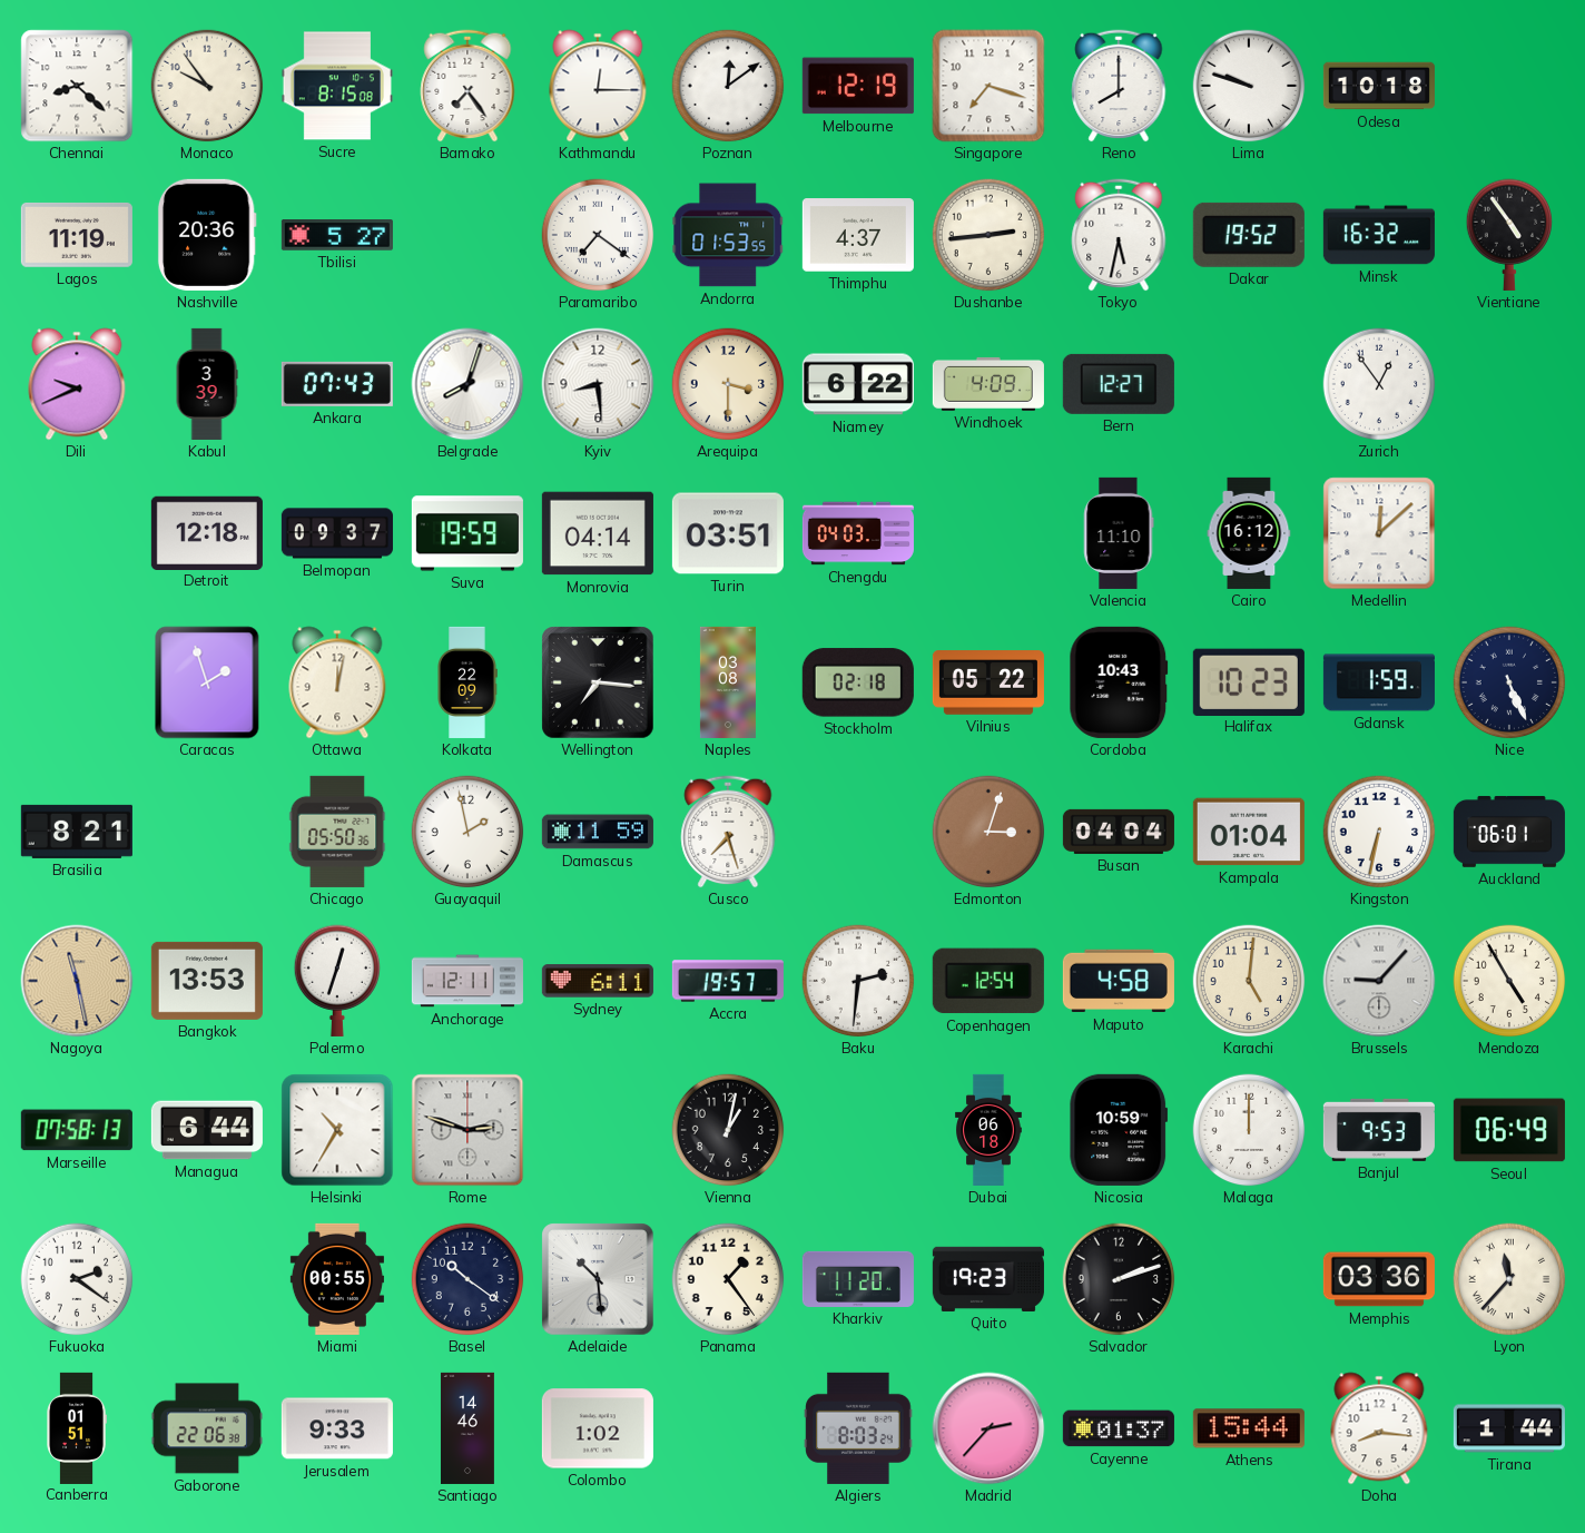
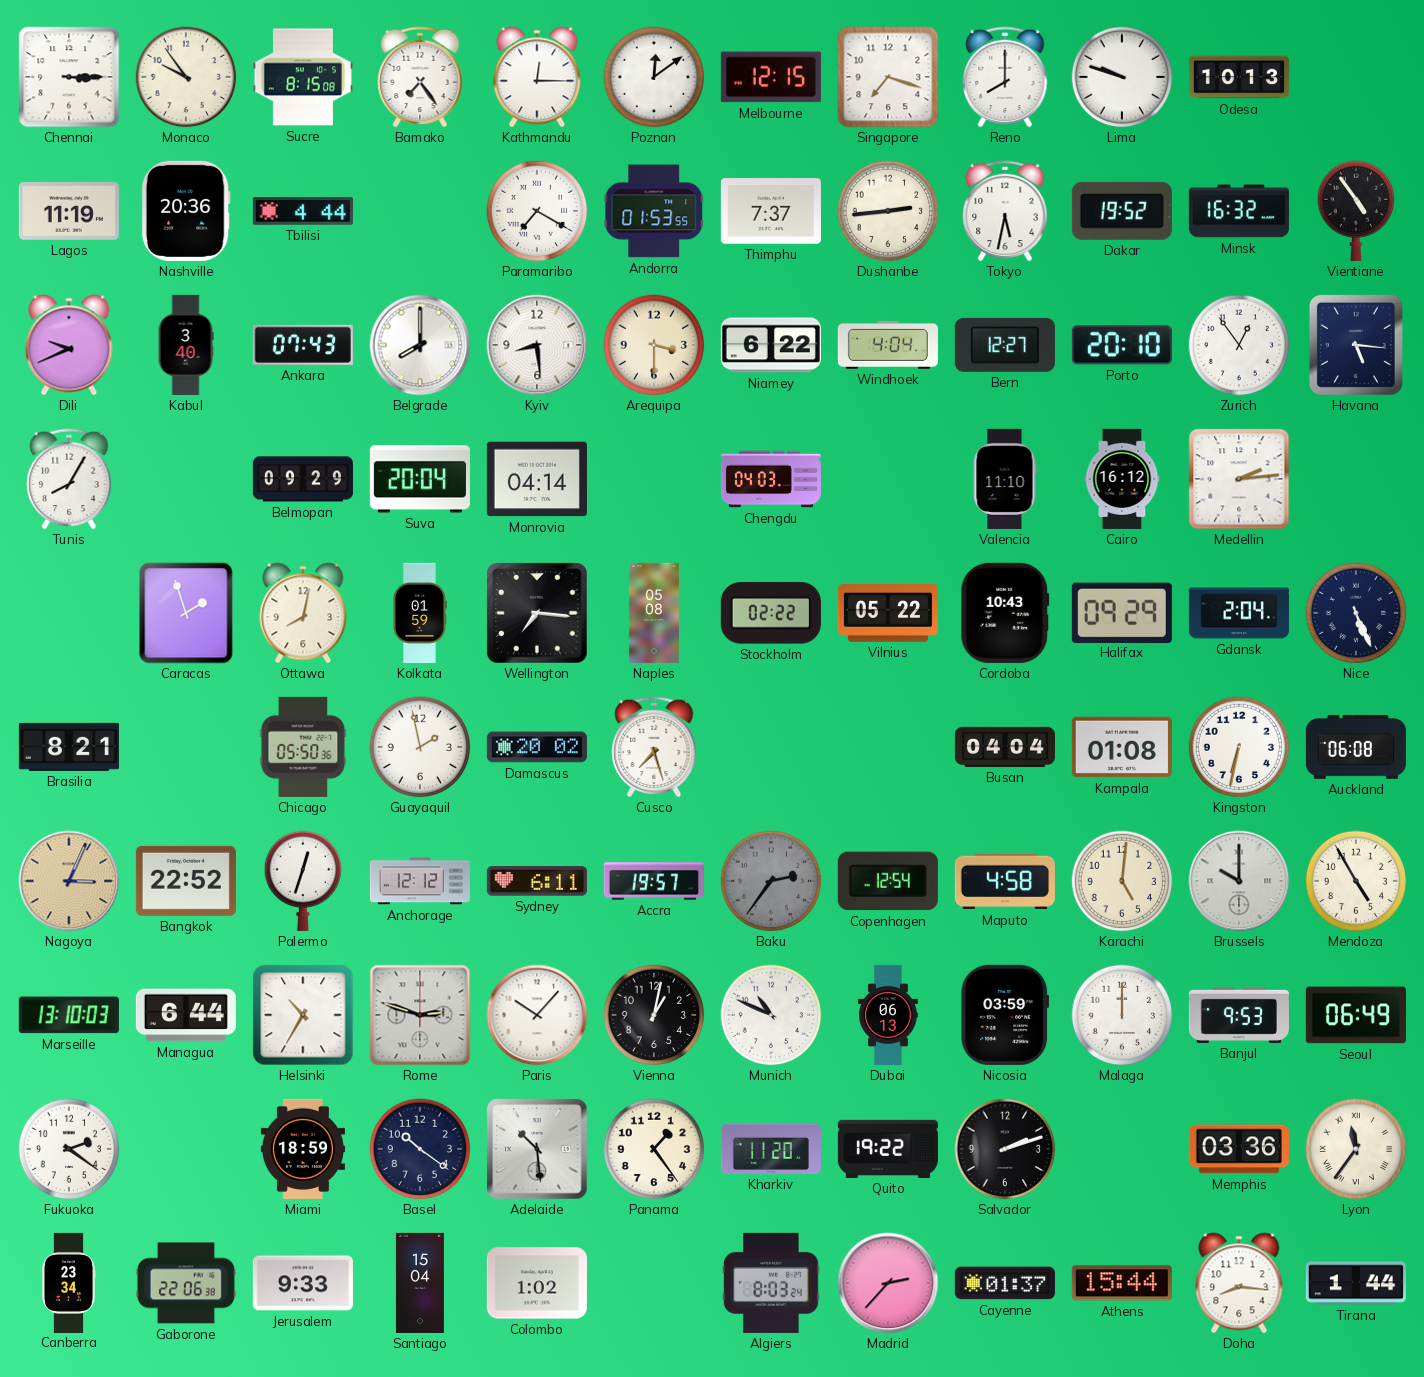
Chennai: 8:22 -> 3:15 (69, 77)
Melbourne: 12:19 -> 12:15 (771, 77)
Odesa: 10:18 -> 10:13 (1239, 77)
Tbilisi: 5:27 -> 4:44 (303, 212)
Paramaribo: 7:21 -> 7:20 (537, 211)
Thimphu: 4:37 -> 7:37 (771, 211)
Kabul: 3:39 -> 3:40 (186, 345)
Belgrade: 8:03 -> 8:00 (420, 345)
Windhoek: 4:09 -> 4:04 (888, 345)
Porto: none -> 20:10 (1122, 345)
Havana: none -> 5:16 (1356, 345)
Tunis: none -> 8:05 (69, 479)
Detroit: 12:18 -> none (207, 532)
Belmopan: 09:37 -> 09:29 (303, 479)
Suva: 19:59 -> 20:04 (420, 479)
Turin: 03:51 -> none (728, 533)
Medellin: 12:08 -> 2:14 (1239, 479)
Ottawa: 12:02 -> 8:02 (303, 613)
Kolkata: 22:09 -> 01:59 (420, 613)
Naples: 03:08 -> 05:08 (654, 613)
Stockholm: 02:18 -> 02:22 (771, 613)
Halifax: 10:23 -> 09:29 (1122, 612)
Gdansk: 1:59 -> 2:04 (1239, 613)
Damascus: 11:59 -> 20:02 (537, 747)
Edmonton: 3:03 -> none (988, 832)
Kampala: 01:04 -> 01:08 (1122, 747)
Auckland: 06:01 -> 06:08 (1356, 747)
Nagoya: 11:28 -> 3:04 (69, 881)
Bangkok: 13:53 -> 22:52 (186, 881)
Anchorage: 12:11 -> 12:12 (420, 881)
Baku: 2:31 -> 2:36 (771, 881)
Baku dial: white -> grey (771, 881)
Brussels: 9:07 -> 10:00 (1239, 881)
Marseille: 07:58 -> 13:10 (69, 1015)
Paris: none -> 10:07 (537, 1015)
Munich: none -> 10:49 (771, 1015)
Dubai: 06:18 -> 06:13 (889, 1015)
Nicosia: 10:59 -> 03:59 (1005, 1015)
Miami: 00:55 -> 18:59 (303, 1149)
Quito: 19:23 -> 19:22 (888, 1149)
Lyon: 11:37 -> 11:36 (1356, 1149)
Canberra: 01:51 -> 23:34 (69, 1283)
Santiago: 14:46 -> 15:04 (420, 1283)
